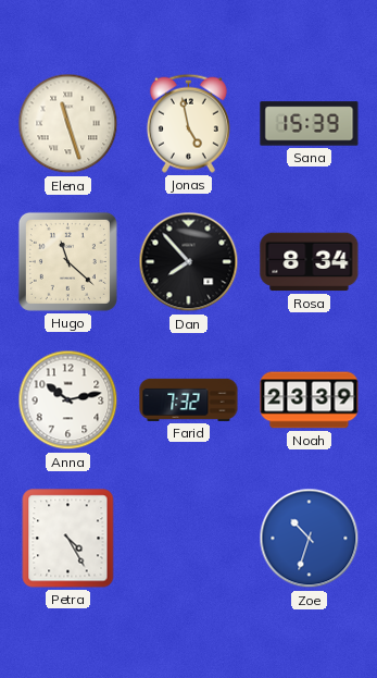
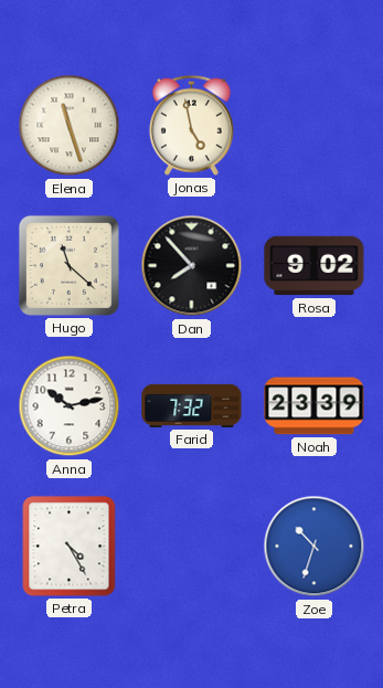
Sana: 15:39 -> none (310, 124)
Rosa: 8:34 -> 9:02 (315, 266)
